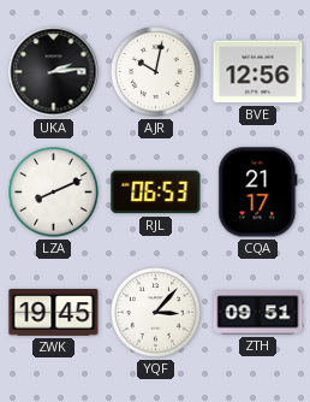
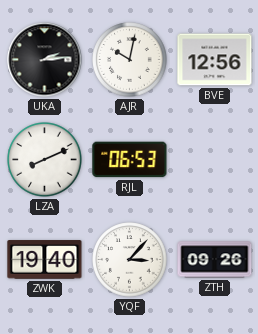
CQA: 21:17 -> none (258, 193)
ZWK: 19:45 -> 19:40 (45, 260)
ZTH: 09:51 -> 09:26 (215, 260)
